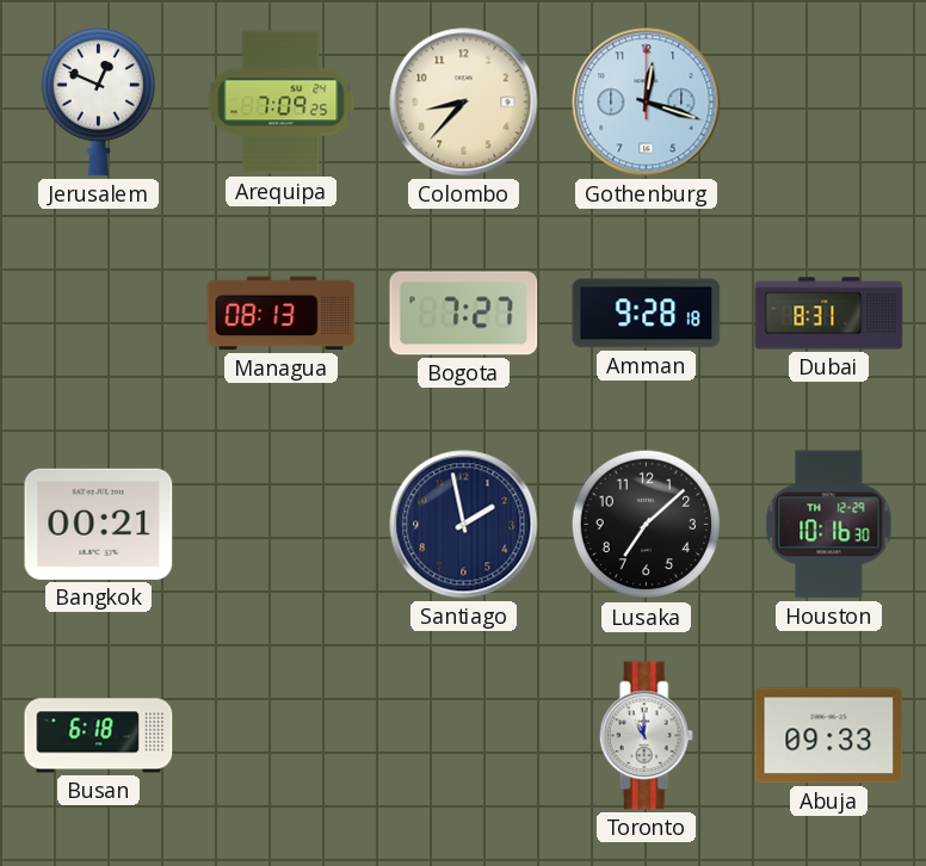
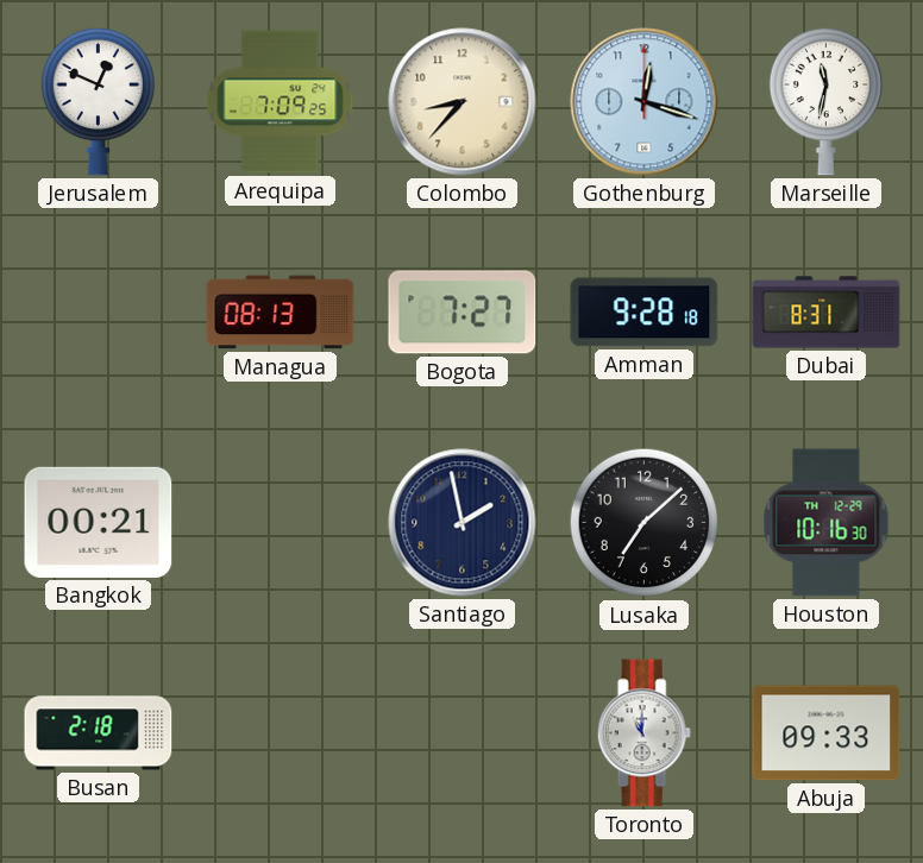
Marseille: none -> 11:32 (825, 101)
Busan: 6:18 -> 2:18 (99, 733)
